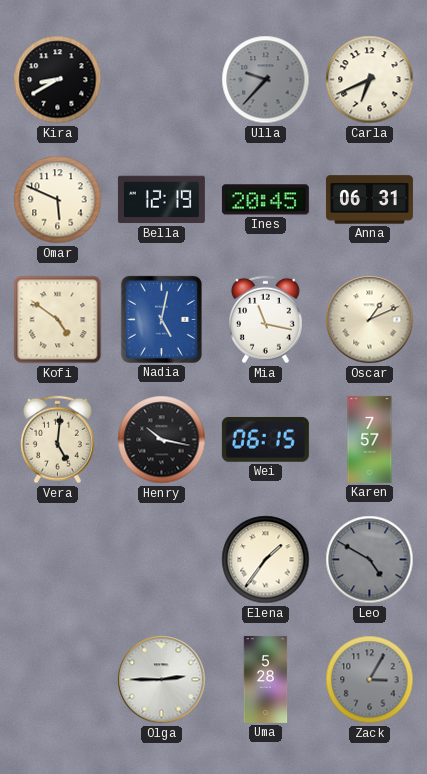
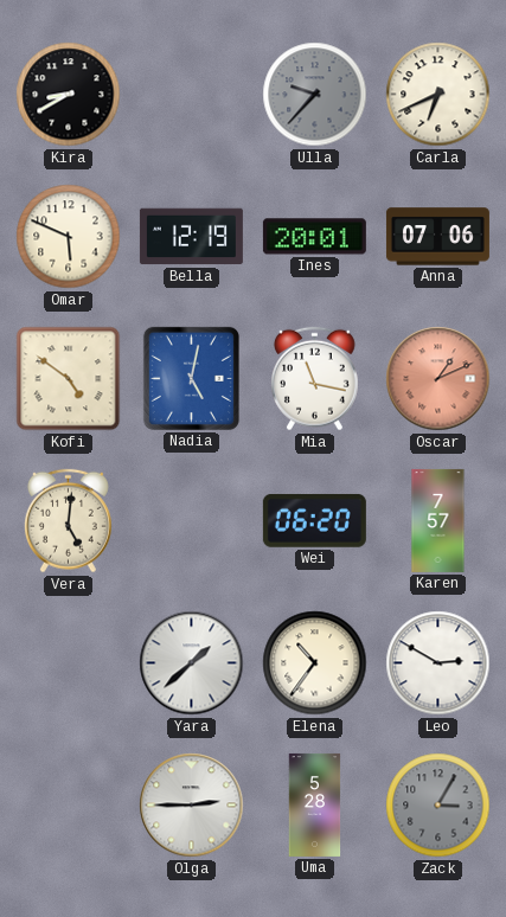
Ines: 20:45 -> 20:01 (314, 237)
Anna: 06:31 -> 07:06 (437, 237)
Oscar dial: cream -> salmon (438, 379)
Henry: 10:17 -> none (162, 440)
Wei: 06:15 -> 06:20 (314, 520)
Yara: none -> 1:38 (192, 663)
Elena: 1:36 -> 10:36 (315, 663)
Leo: 4:50 -> 2:50 (438, 663)
Leo dial: grey -> white (438, 663)
